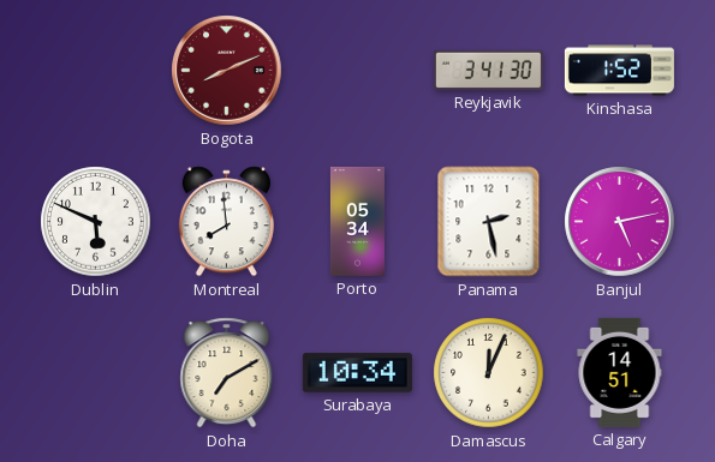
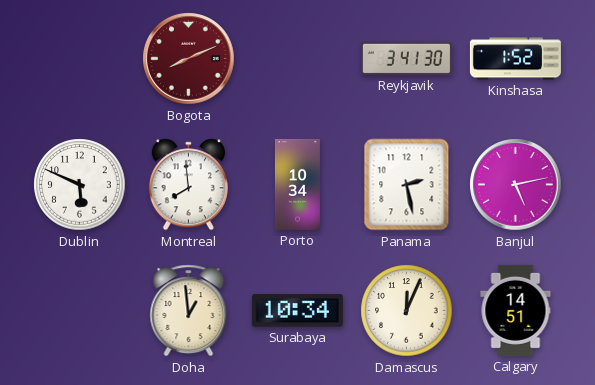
Porto: 05:34 -> 10:34 (297, 184)
Doha: 7:10 -> 12:59 (189, 311)
